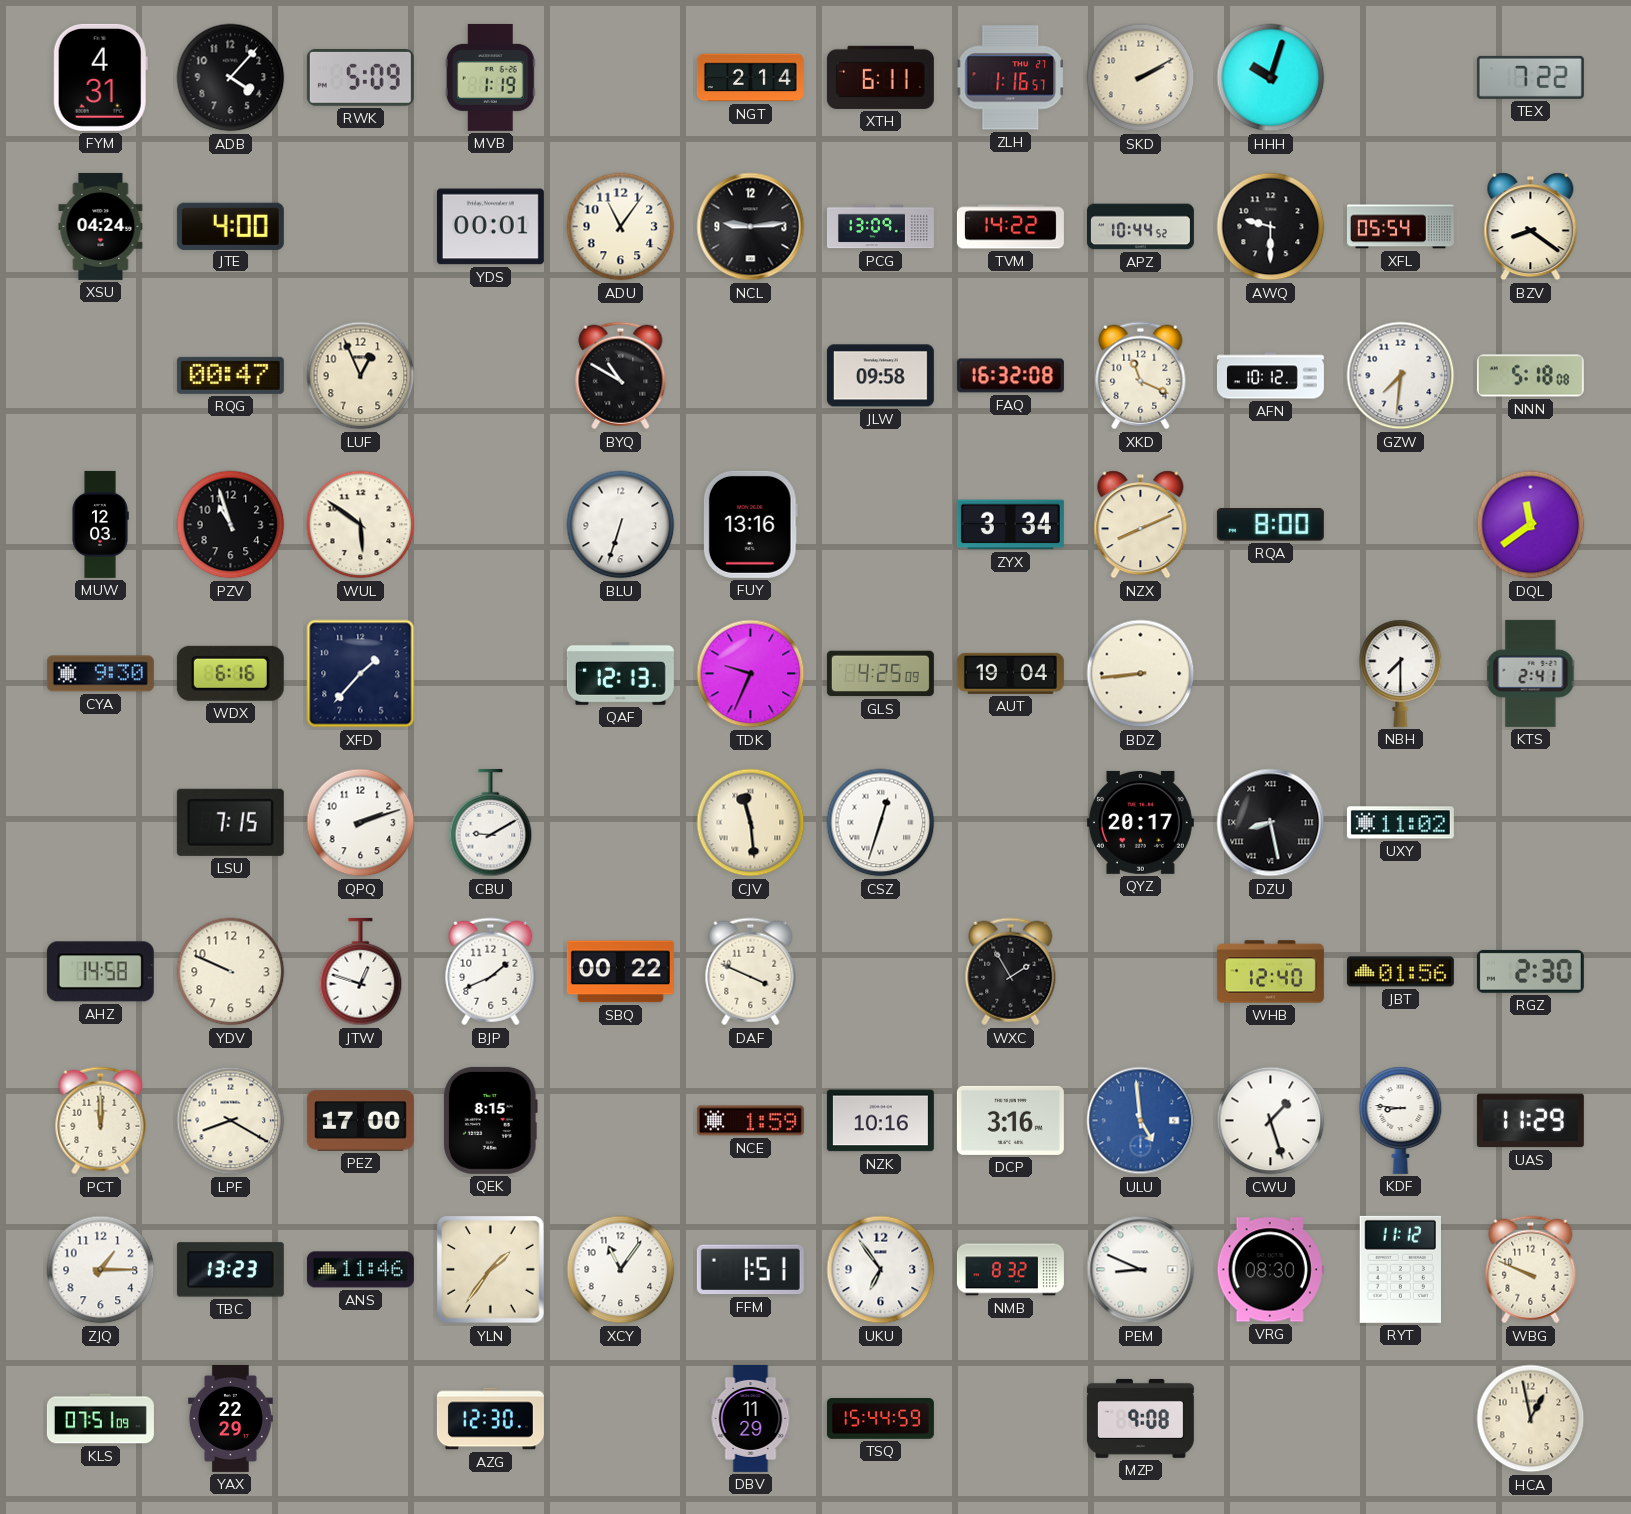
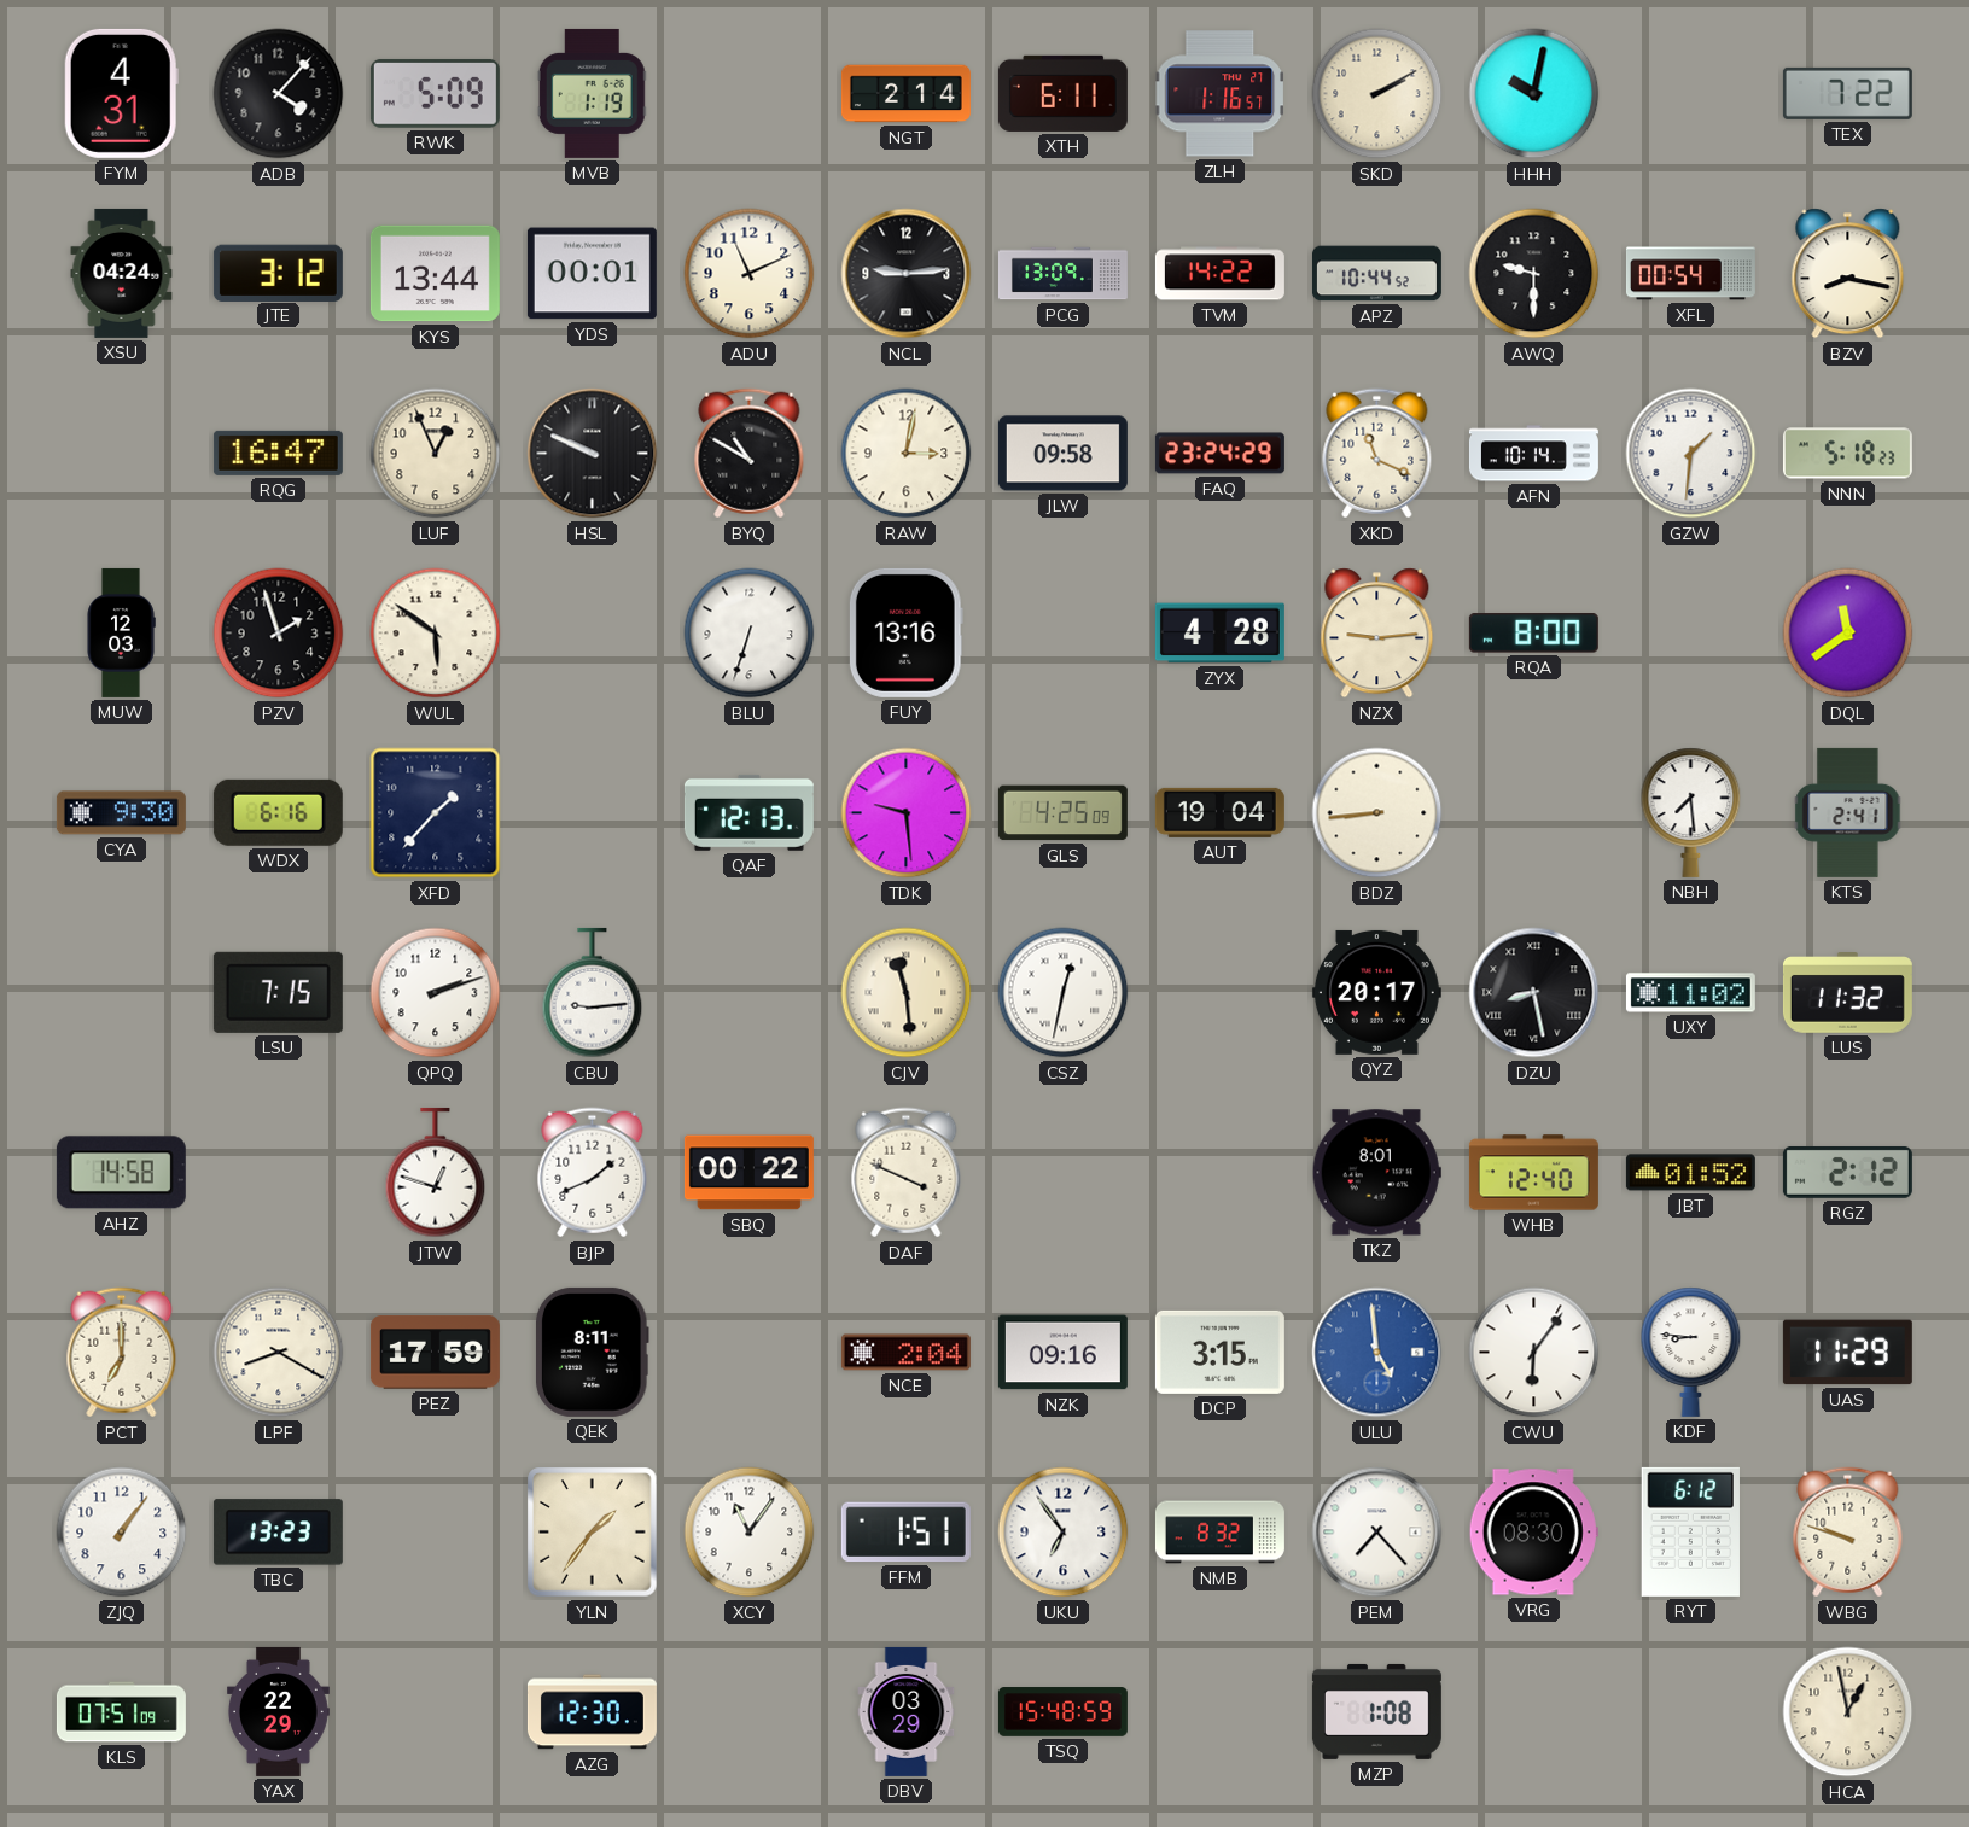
HHH: 10:03 -> 10:02 (1534, 94)
JTE: 4:00 -> 3:12 (278, 273)
KYS: none -> 13:44 (435, 274)
ADU: 11:06 -> 11:11 (750, 274)
XFL: 05:54 -> 00:54 (1690, 274)
BZV: 8:21 -> 8:17 (1848, 274)
RQG: 00:47 -> 16:47 (278, 453)
HSL: none -> 9:49 (593, 454)
RAW: none -> 3:02 (907, 454)
FAQ: 16:32 -> 23:24 (1219, 454)
AFN: 10:12 -> 10:14 (1533, 454)
GZW: 7:31 -> 1:31 (1691, 454)
NNN: 5:18:08 -> 5:18:23 (1847, 454)
PZV: 10:57 -> 1:57 (279, 634)
ZYX: 3:34 -> 4:28 (1219, 634)
NZX: 8:11 -> 9:14 (1377, 634)
TDK: 9:34 -> 9:29 (907, 813)
NBH: 7:30 -> 7:29 (1691, 812)
CBU: 9:10 -> 9:14 (593, 993)
CSZ: 12:33 -> 12:32 (1064, 993)
LUS: none -> 11:32 (1847, 993)
YDV: 9:49 -> none (231, 972)
WXC: 1:55 -> none (1011, 972)
TKZ: none -> 8:01 (1376, 1173)
JBT: 01:56 -> 01:52 (1690, 1173)
RGZ: 2:30 -> 2:12 (1847, 1172)
PCT: 12:00 -> 7:00 (122, 1353)
PEZ: 17:00 -> 17:59 (435, 1353)
QEK: 8:15 -> 8:11 (592, 1352)
NCE: 1:59 -> 2:04 (905, 1353)
NZK: 10:16 -> 09:16 (1062, 1353)
DCP: 3:16 -> 3:15 (1219, 1352)
CWU: 1:27 -> 6:06 (1534, 1353)
ZJQ: 1:15 -> 1:06 (122, 1533)
ANS: 11:46 -> none (360, 1270)
PEM: 8:49 -> 7:23 (1377, 1533)
RYT: 11:12 -> 6:12 (1690, 1531)
WBG: 9:49 -> 9:48 (1848, 1533)
DBV: 11:29 -> 03:29 (907, 1711)
TSQ: 15:44 -> 15:48 (1062, 1712)
MZP: 9:08 -> 1:08 (1376, 1711)
